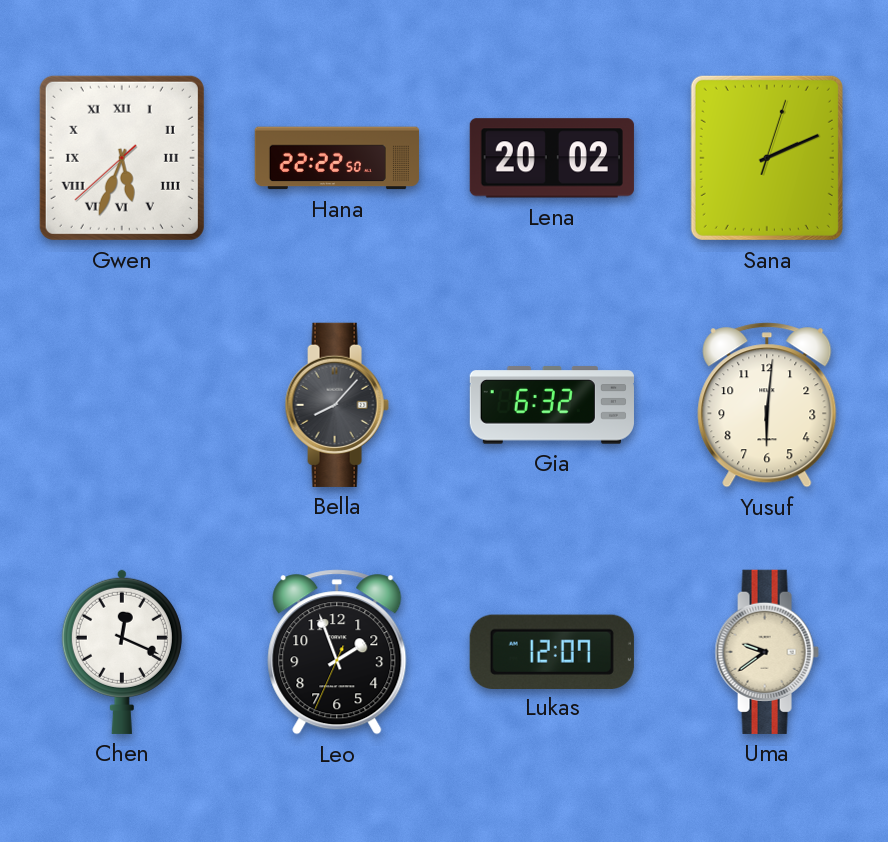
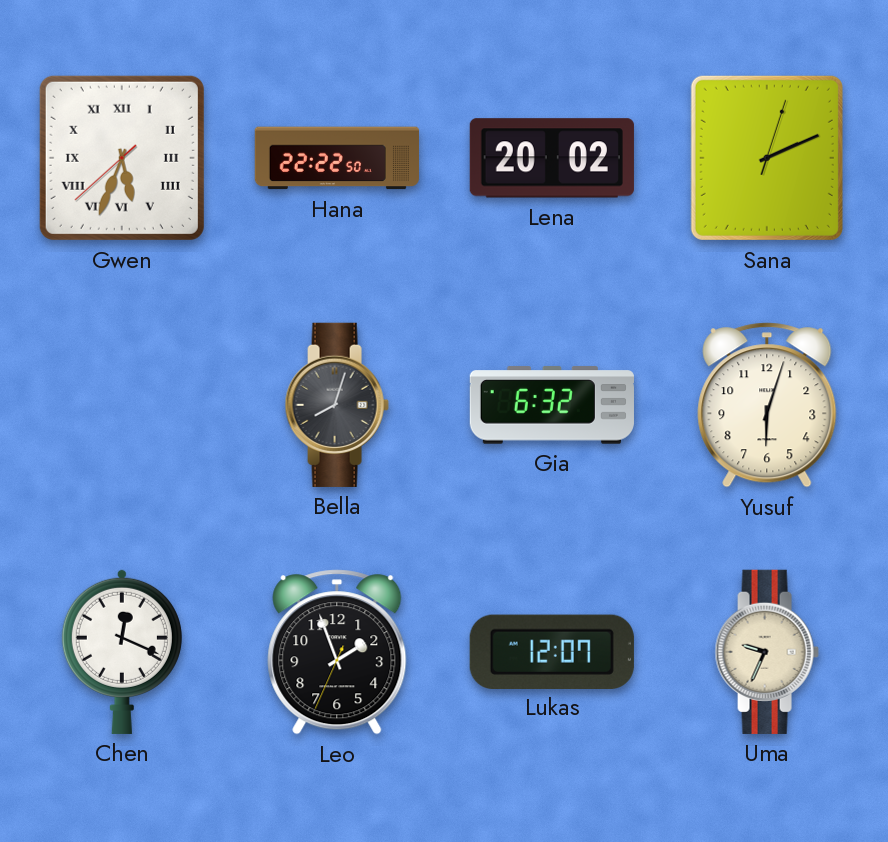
Bella: 8:07 -> 8:03 (337, 405)
Yusuf: 6:01 -> 6:03 (767, 405)
Uma: 9:39 -> 9:34 (767, 652)
